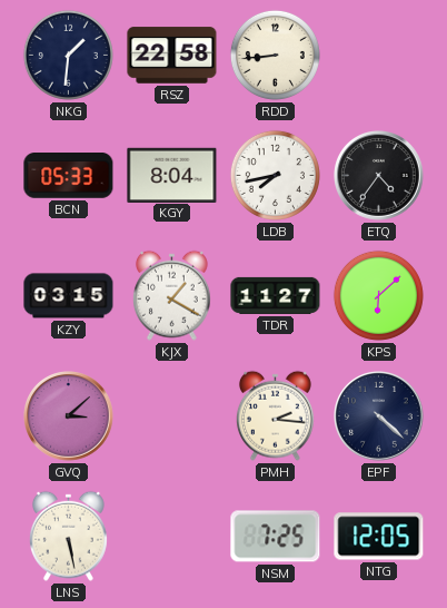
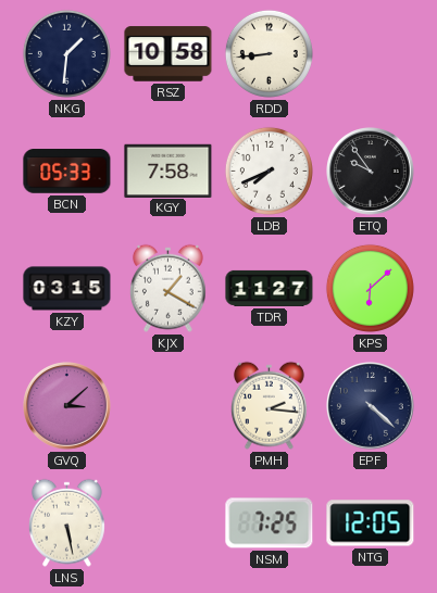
RSZ: 22:58 -> 10:58 (168, 54)
KGY: 8:04 -> 7:58 (168, 171)
LDB: 7:43 -> 7:41 (269, 171)
ETQ: 4:36 -> 9:54 (371, 172)
